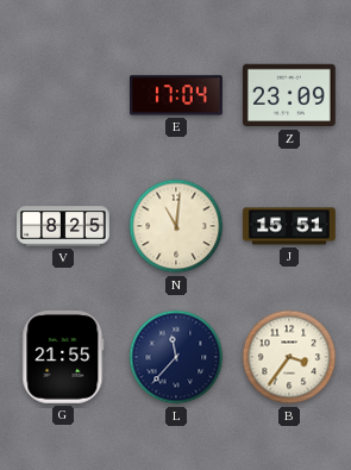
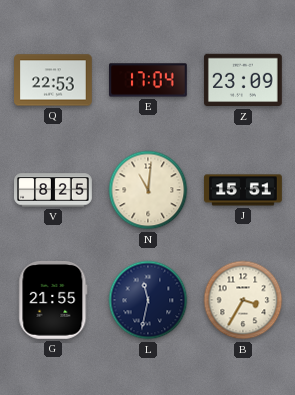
Q: none -> 22:53 (54, 80)
L: 11:37 -> 11:32 (148, 300)
B: 3:36 -> 3:35 (243, 300)
